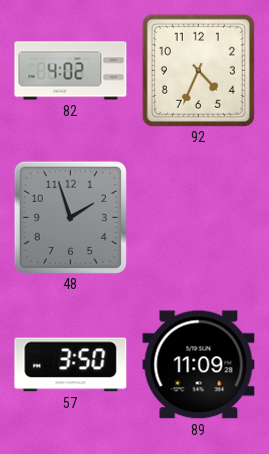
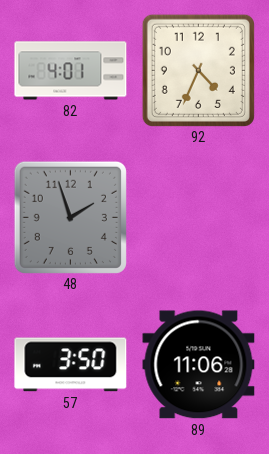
82: 4:02 -> 4:01 (71, 71)
89: 11:09 -> 11:06 (199, 365)
